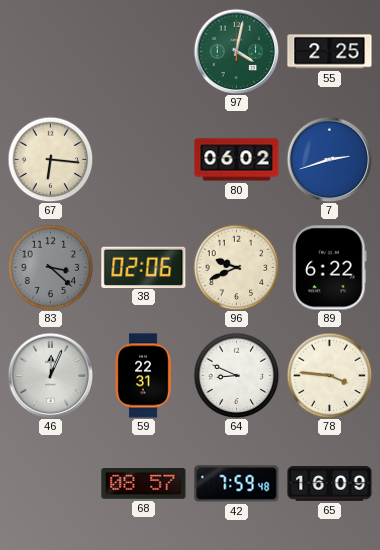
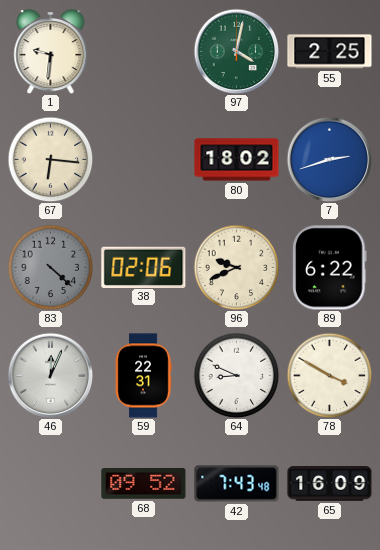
1: none -> 9:31 (51, 52)
80: 06:02 -> 18:02 (237, 160)
83: 3:22 -> 4:22 (50, 267)
78: 3:46 -> 3:50 (329, 375)
68: 08:57 -> 09:52 (144, 484)
42: 7:59 -> 7:43 (237, 484)
